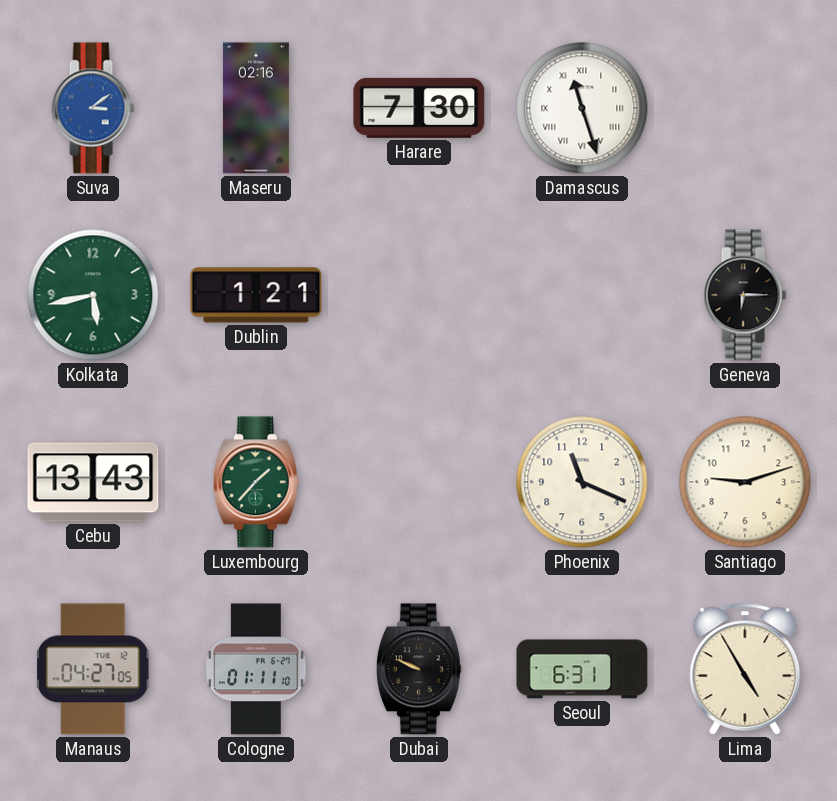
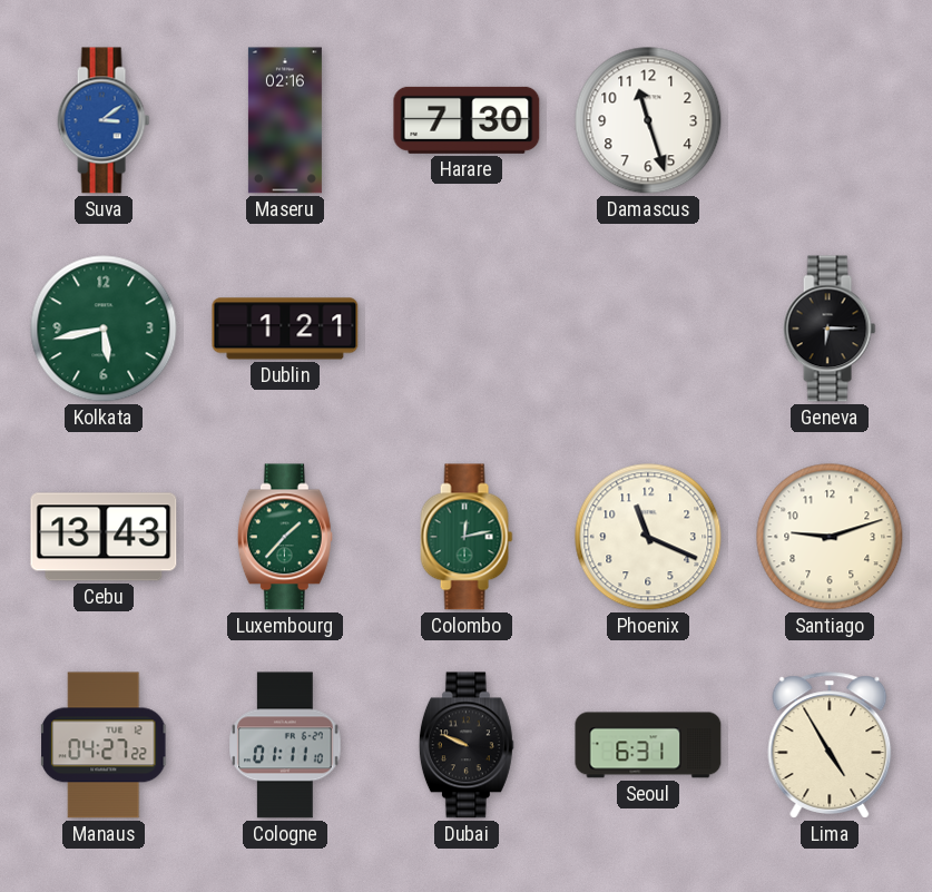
Damascus numerals: Roman -> Arabic (648, 120)
Colombo: none -> 12:13 (467, 537)
Manaus: 04:27:05 -> 04:27:22 (104, 745)
